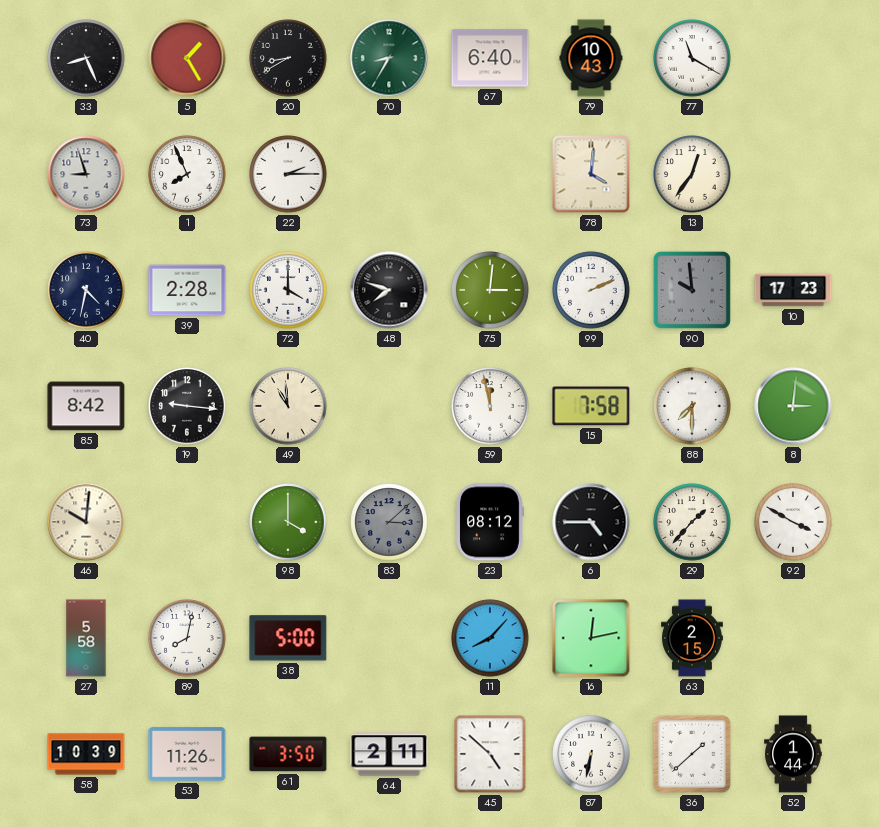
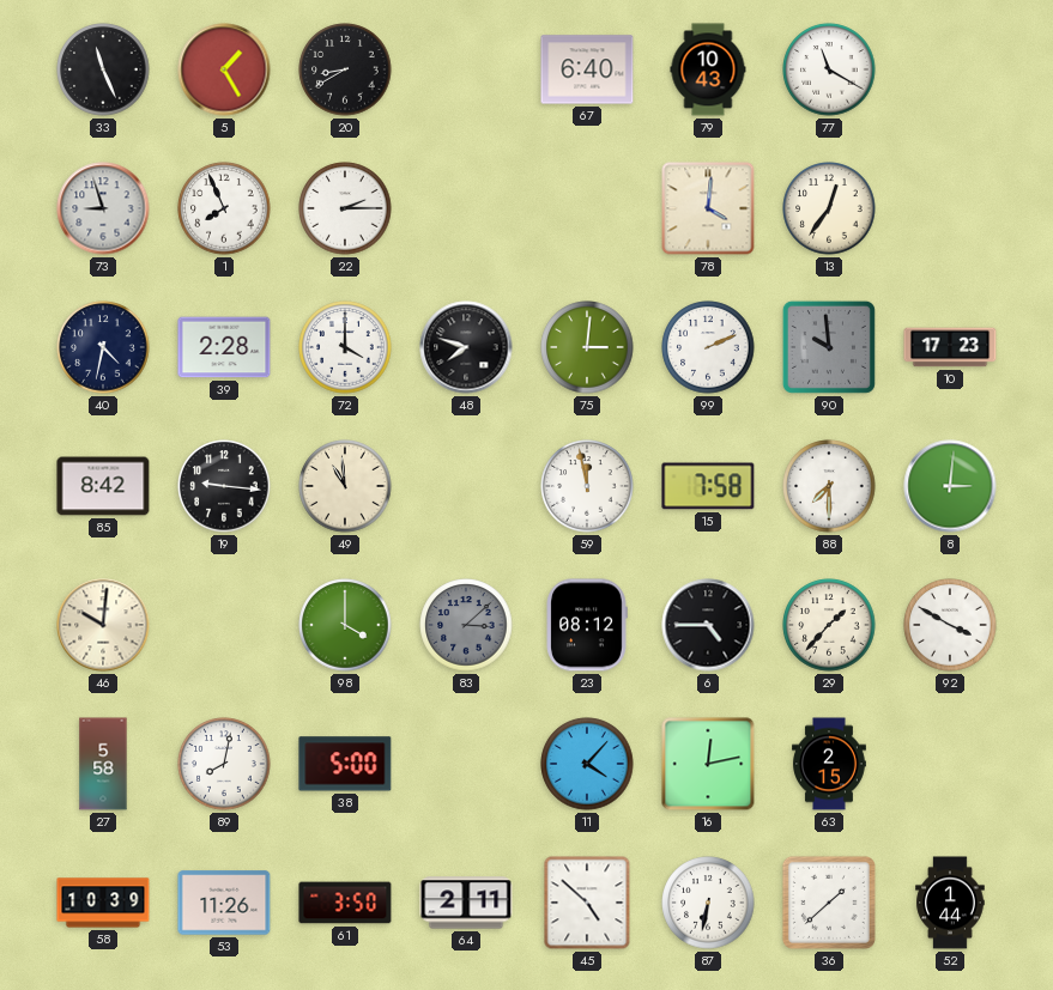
33: 8:26 -> 11:26 (103, 69)
70: 8:35 -> none (389, 58)
11: 8:07 -> 4:07 (587, 764)
